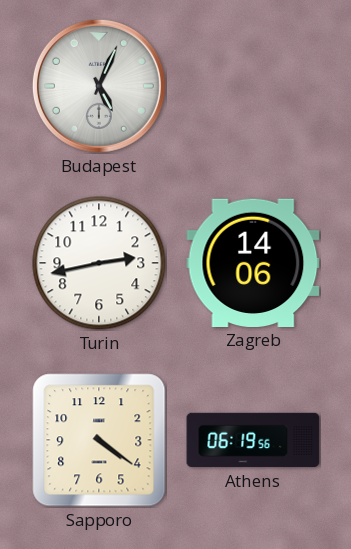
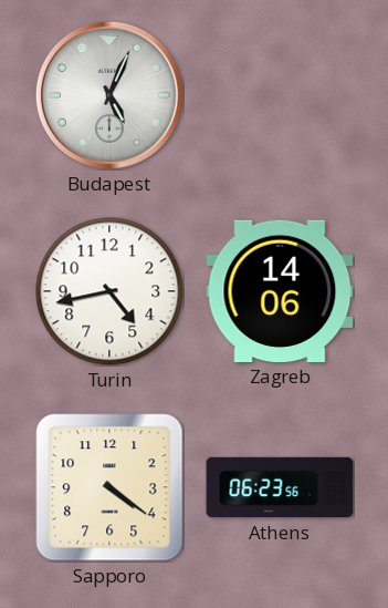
Turin: 2:43 -> 4:43 (109, 291)
Athens: 06:19 -> 06:23 (280, 487)
